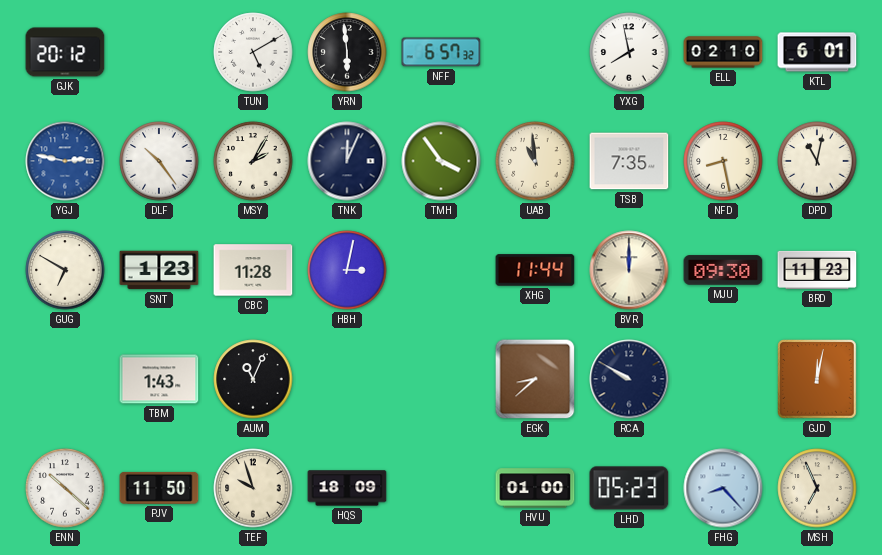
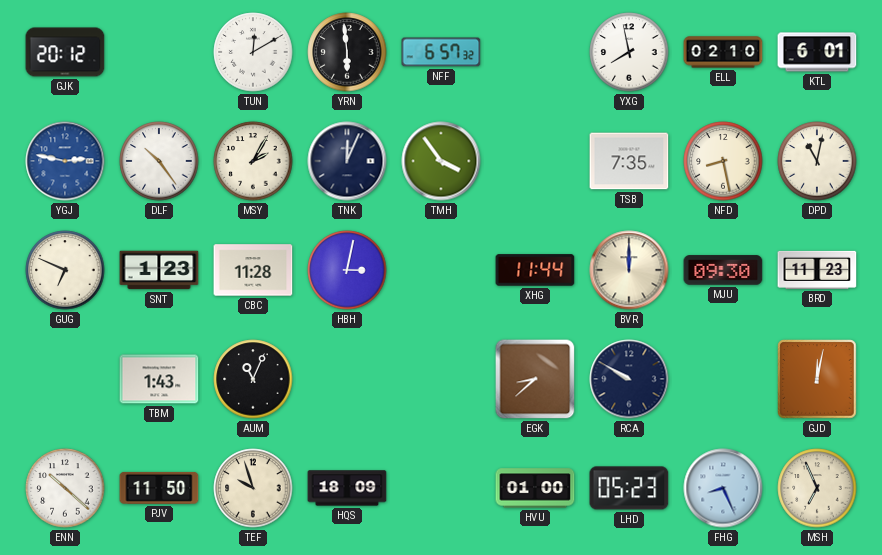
TUN: 5:10 -> 12:10 (253, 52)
UAB: 10:59 -> none (535, 161)
GUG: 6:50 -> 6:49 (65, 270)
FHG: 8:23 -> 8:26 (723, 488)
